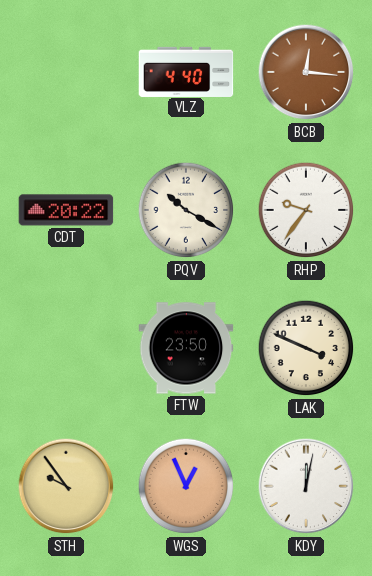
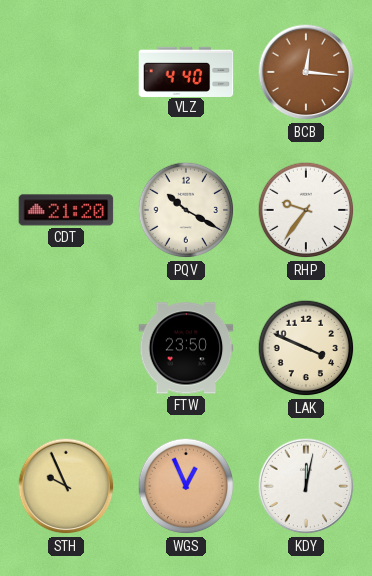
CDT: 20:22 -> 21:20 (66, 210)
STH: 9:54 -> 9:56 (66, 486)
